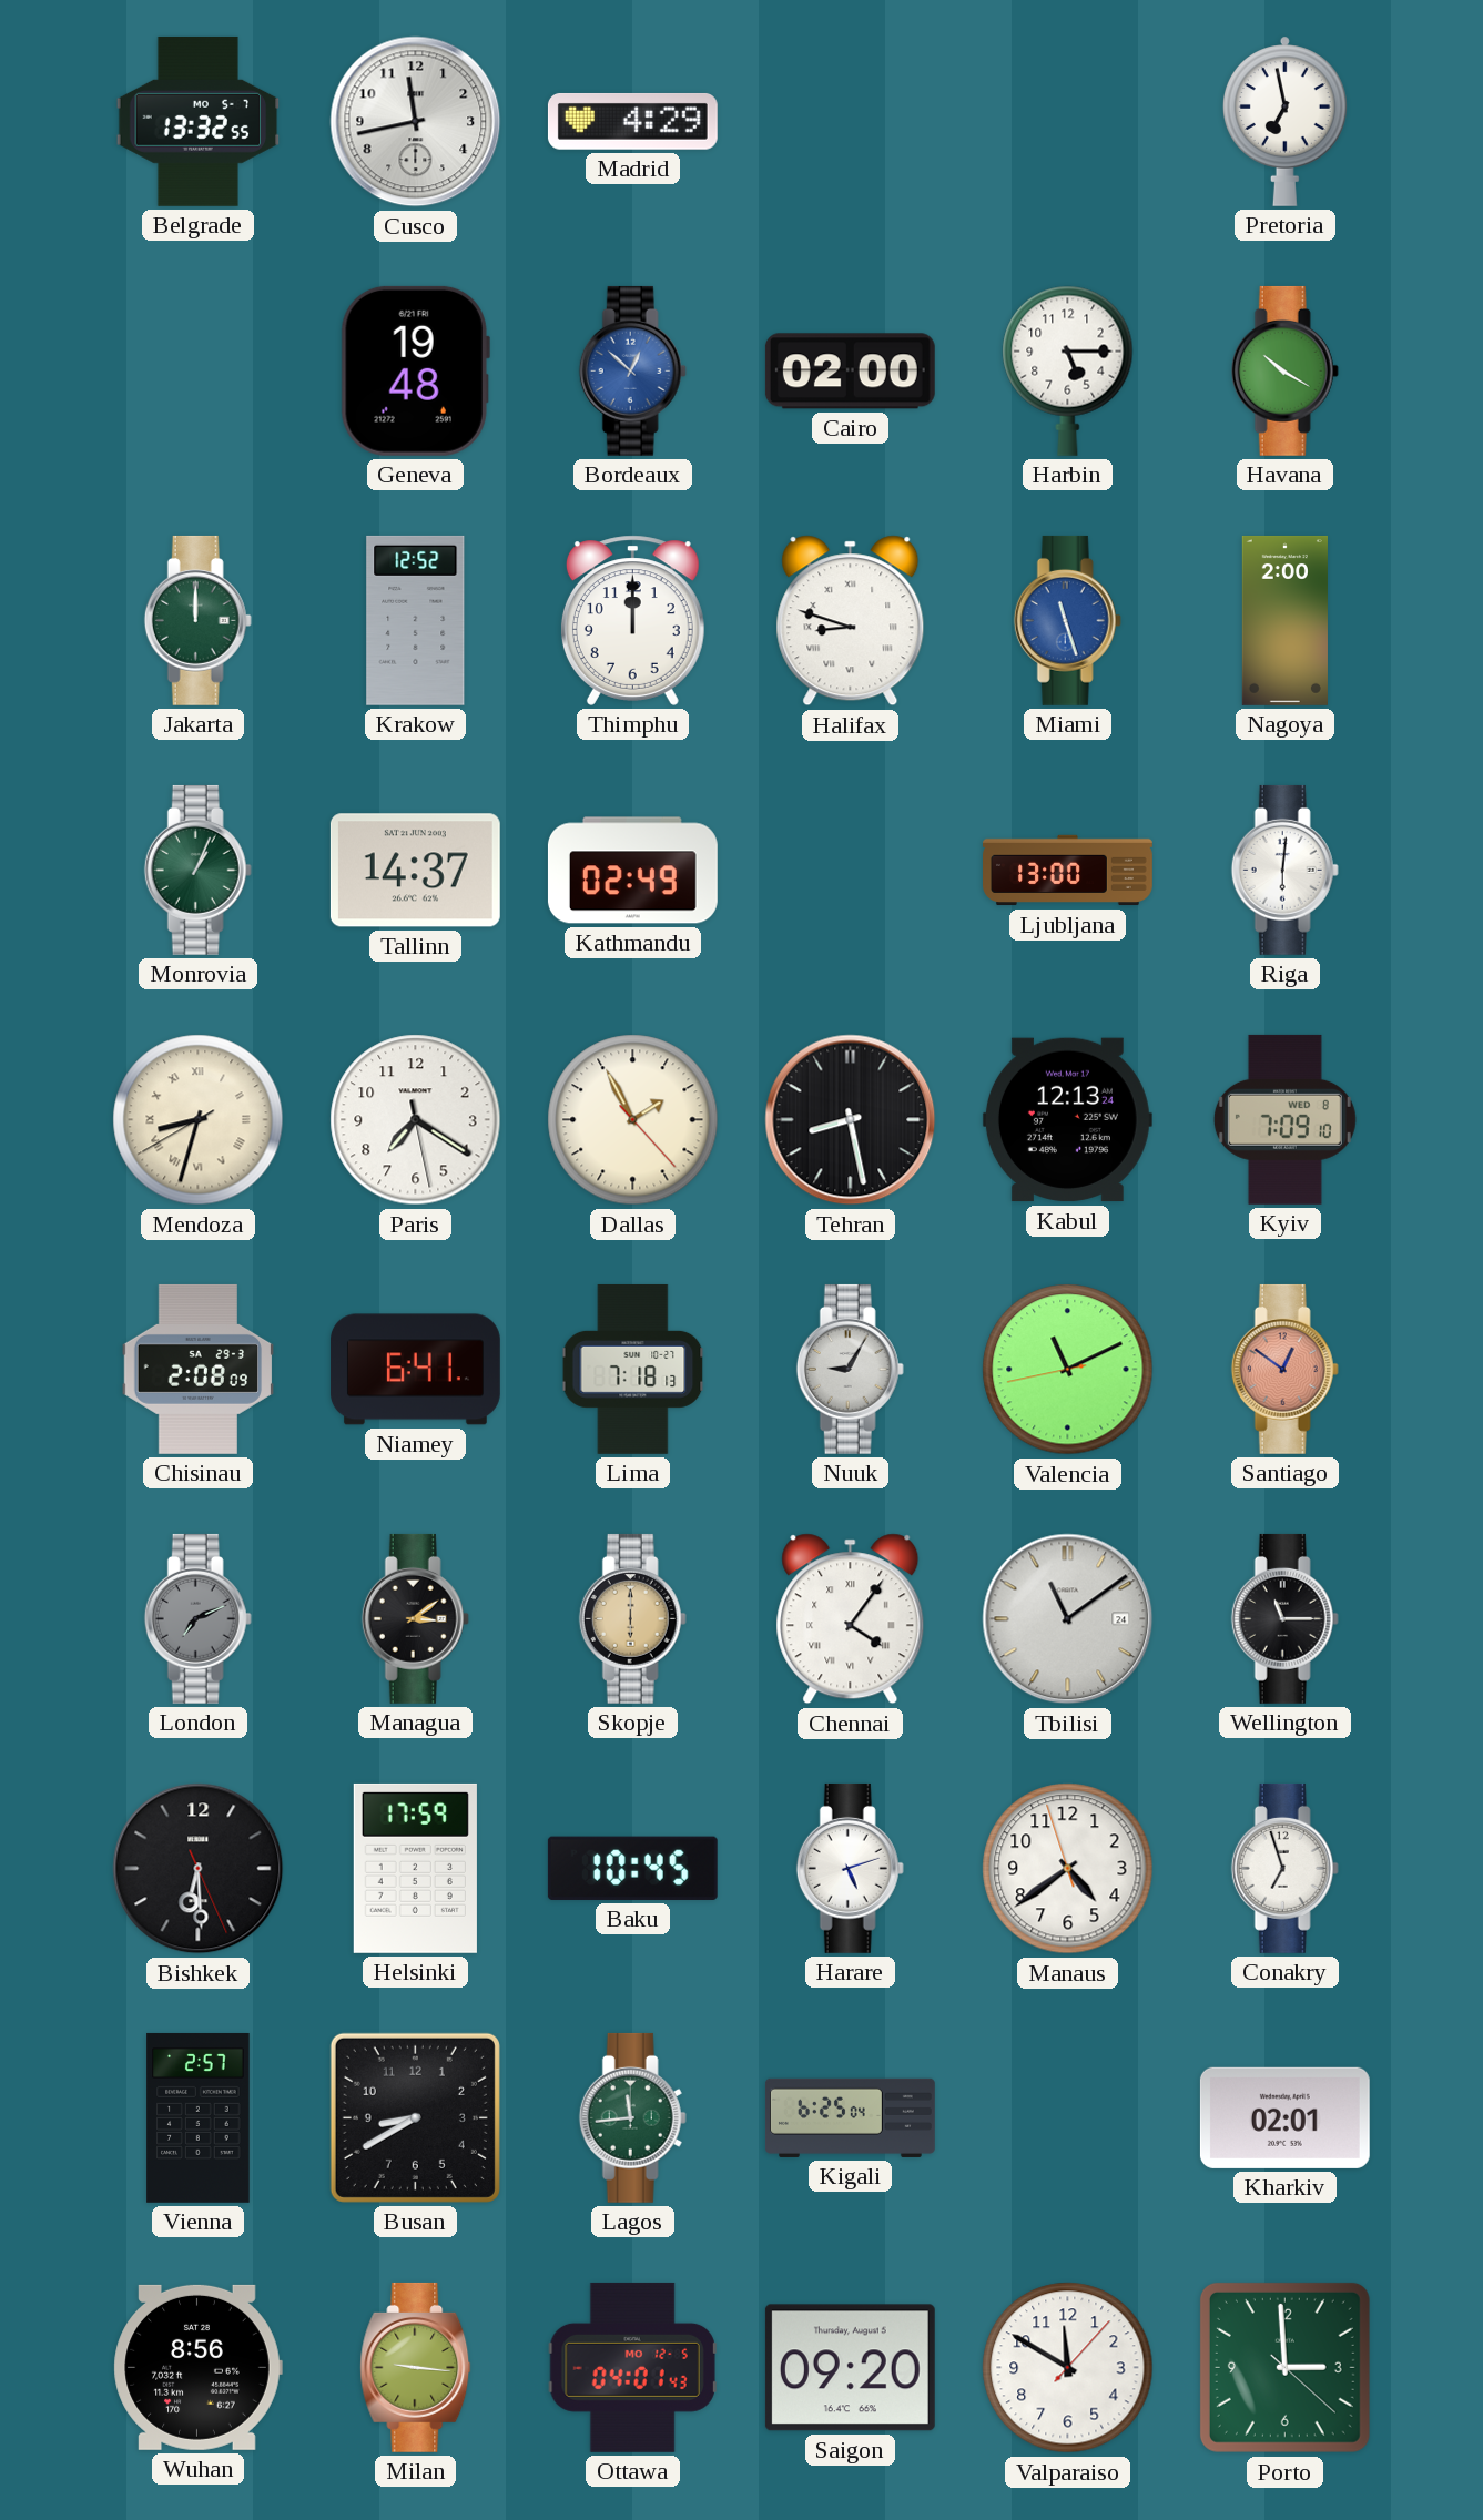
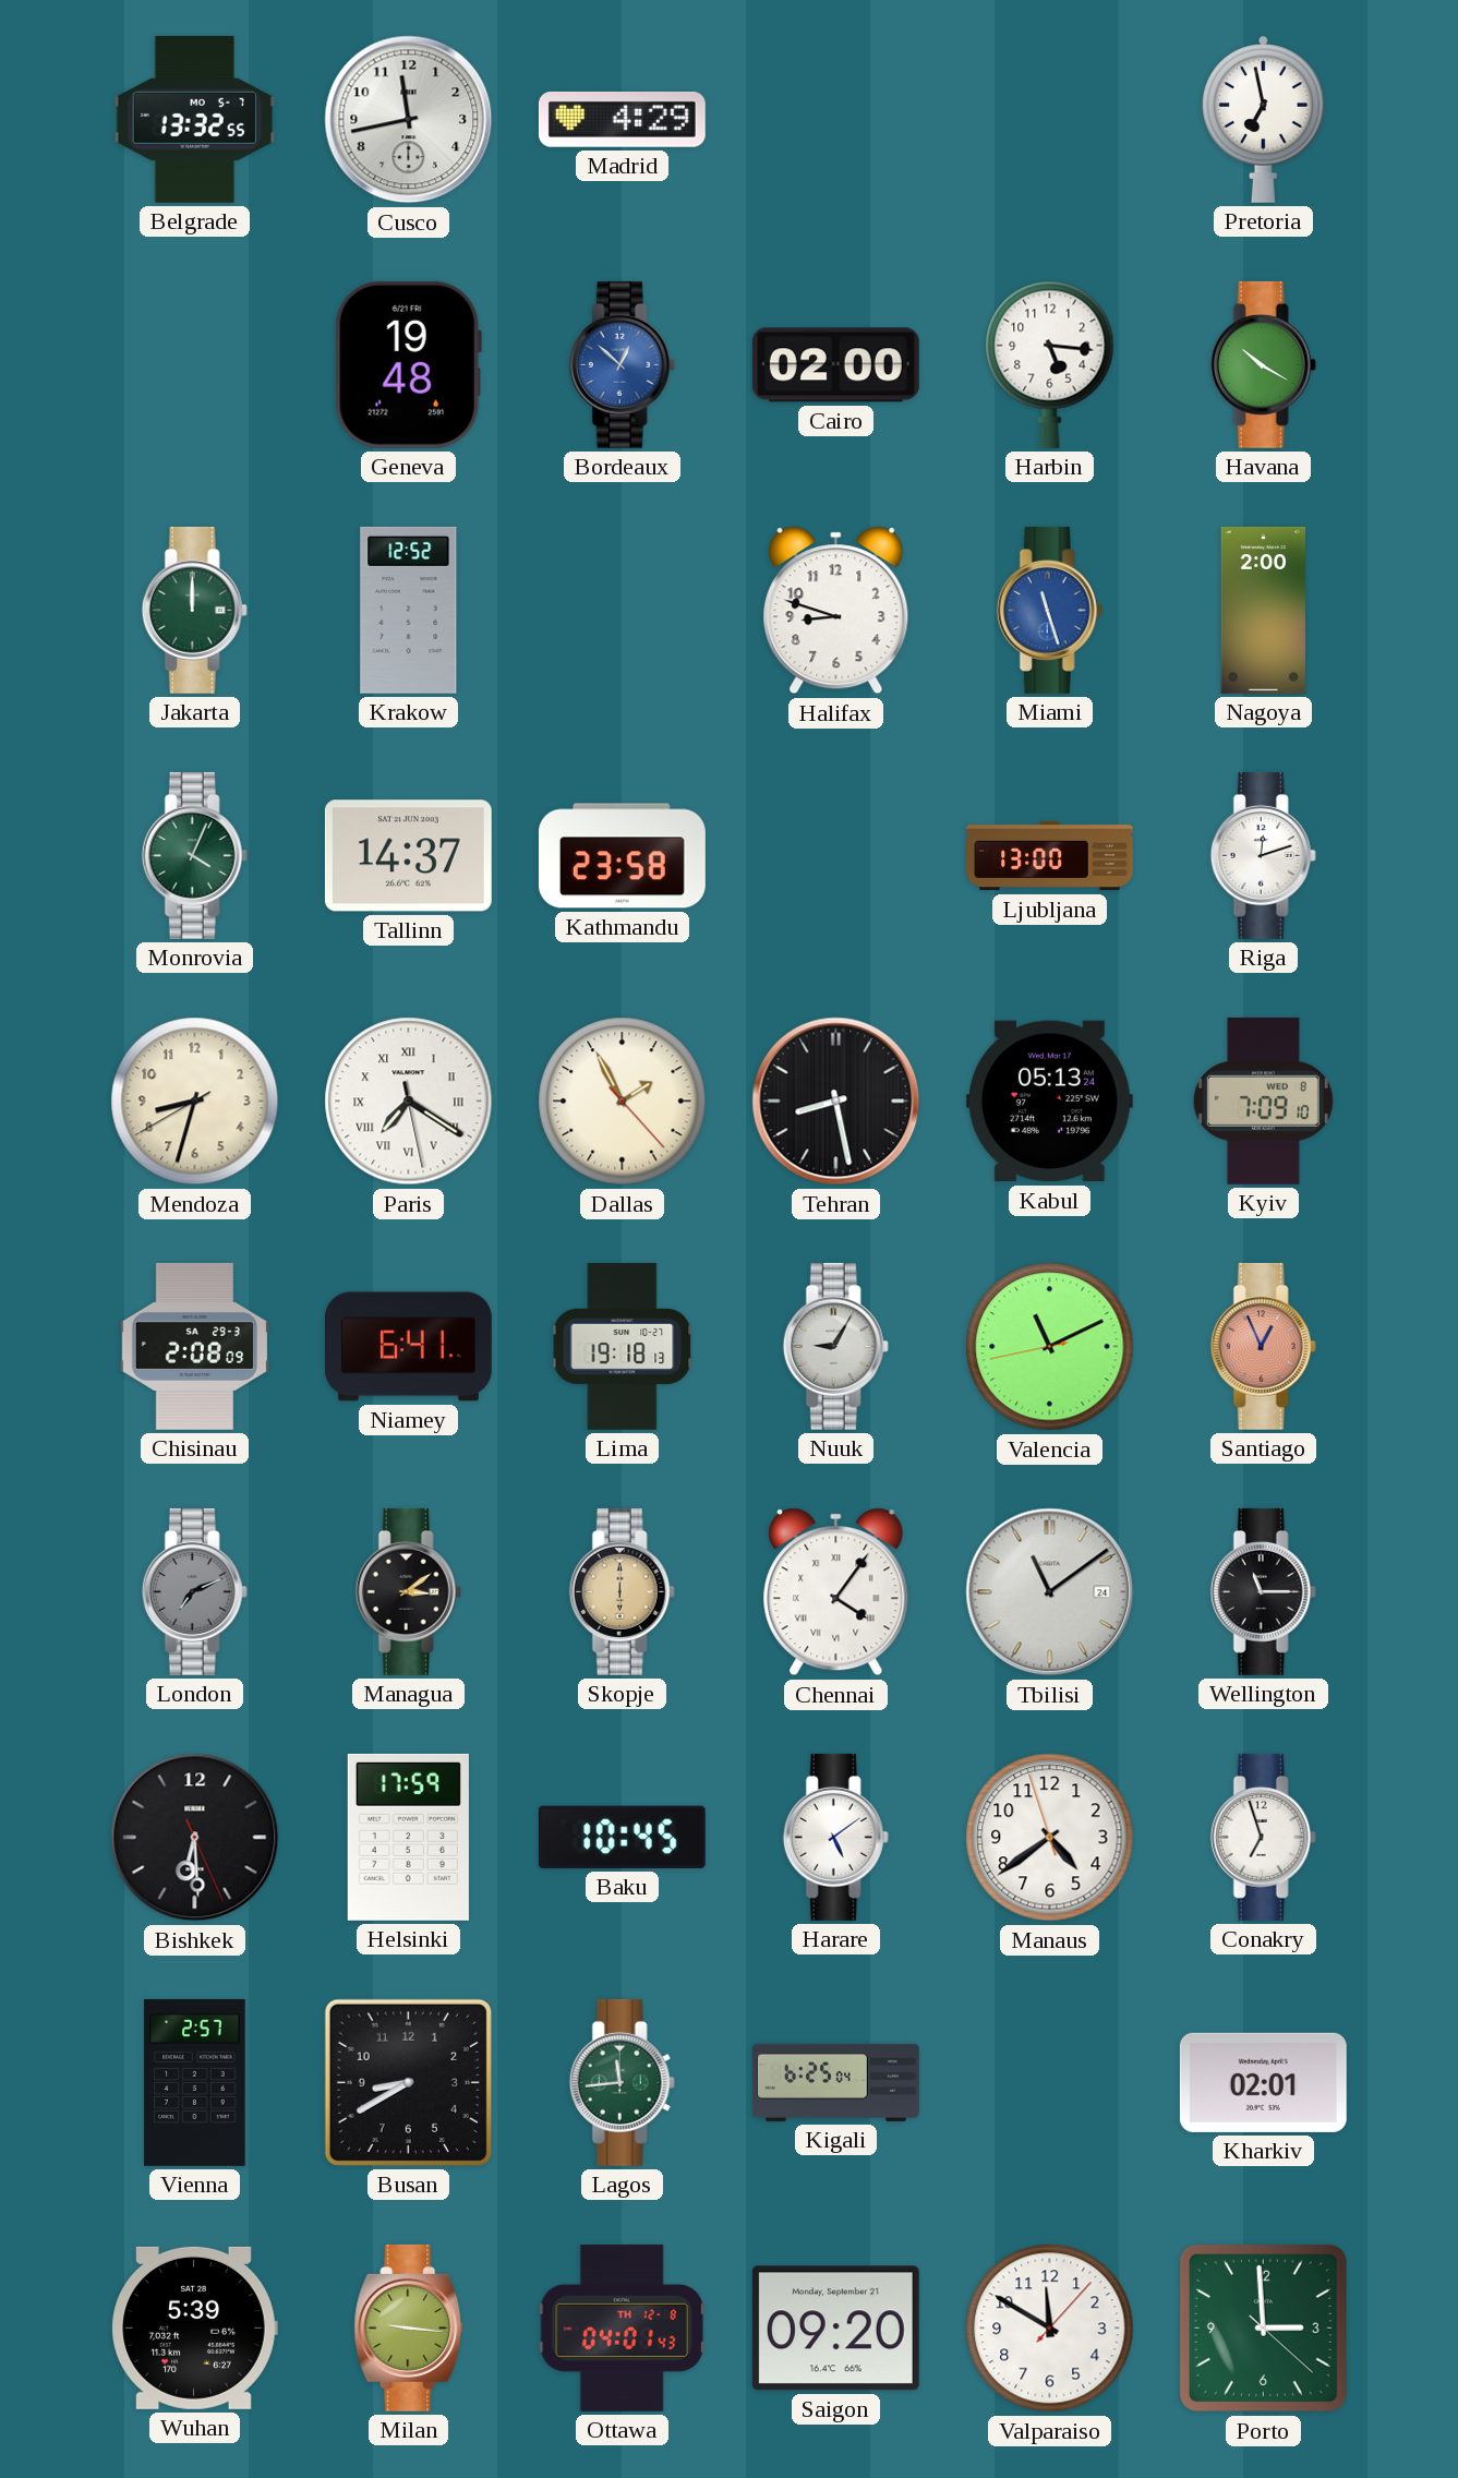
Harbin: 5:15 -> 5:16 (1050, 364)
Thimphu: 12:00 -> none (632, 620)
Halifax numerals: Roman -> Arabic (836, 611)
Monrovia: 1:04 -> 4:04 (194, 855)
Kathmandu: 02:49 -> 23:58 (622, 856)
Riga: 6:01 -> 12:12 (1263, 855)
Mendoza numerals: Roman -> Arabic (195, 1102)
Paris numerals: Arabic -> Roman (409, 1102)
Kabul: 12:13 -> 05:13 (1049, 1102)
Lima: 7:18 -> 19:18 (623, 1346)
Santiago: 12:51 -> 12:56 (1263, 1346)
Harare: 5:12 -> 5:09 (835, 1837)
Wuhan: 8:56 -> 5:39 (194, 2327)
Ottawa date: MO 12-5 -> TH 12-8 (622, 2327)
Saigon date: Thursday, August 5 -> Monday, September 21 (835, 2329)
